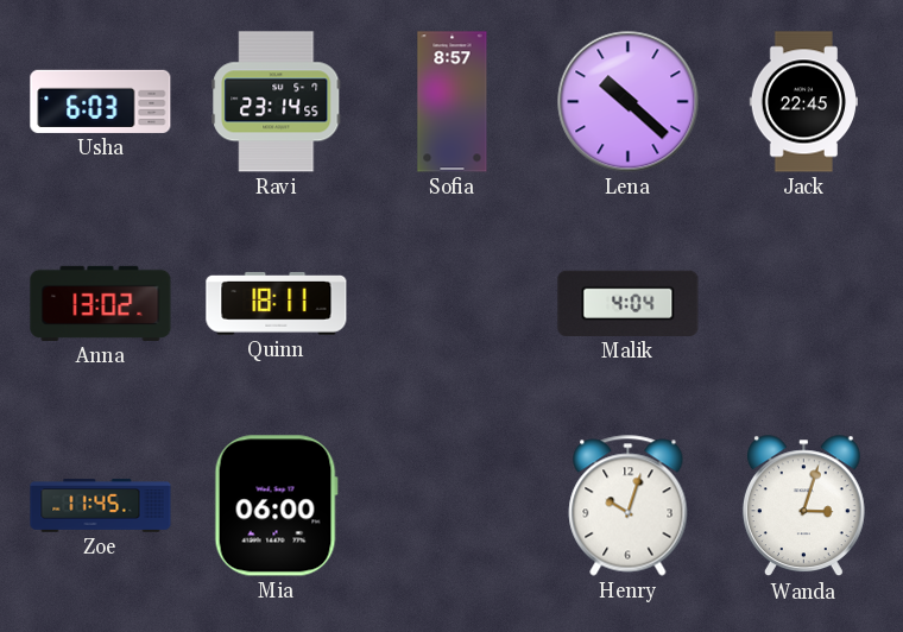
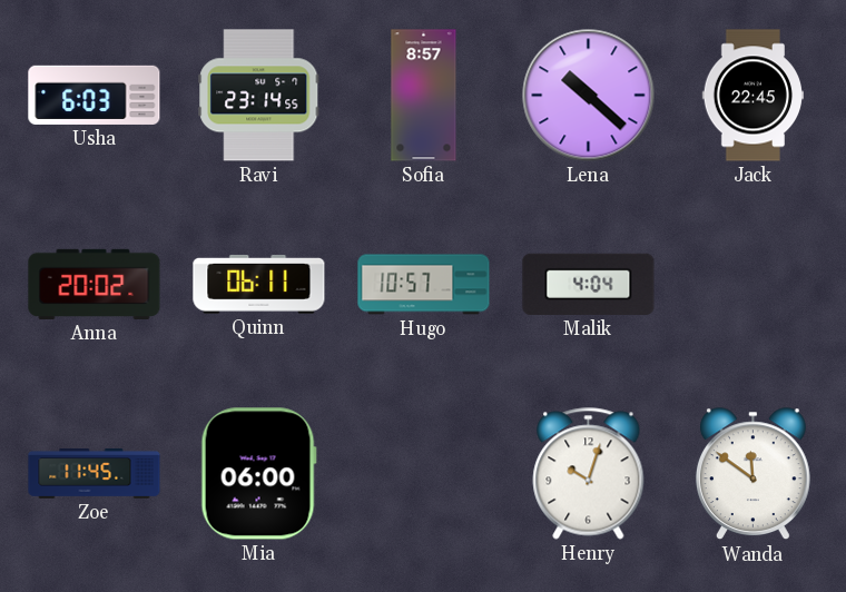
Anna: 13:02 -> 20:02 (95, 284)
Quinn: 18:11 -> 06:11 (259, 284)
Hugo: none -> 10:57 (424, 285)
Wanda: 3:03 -> 11:51 (752, 474)
